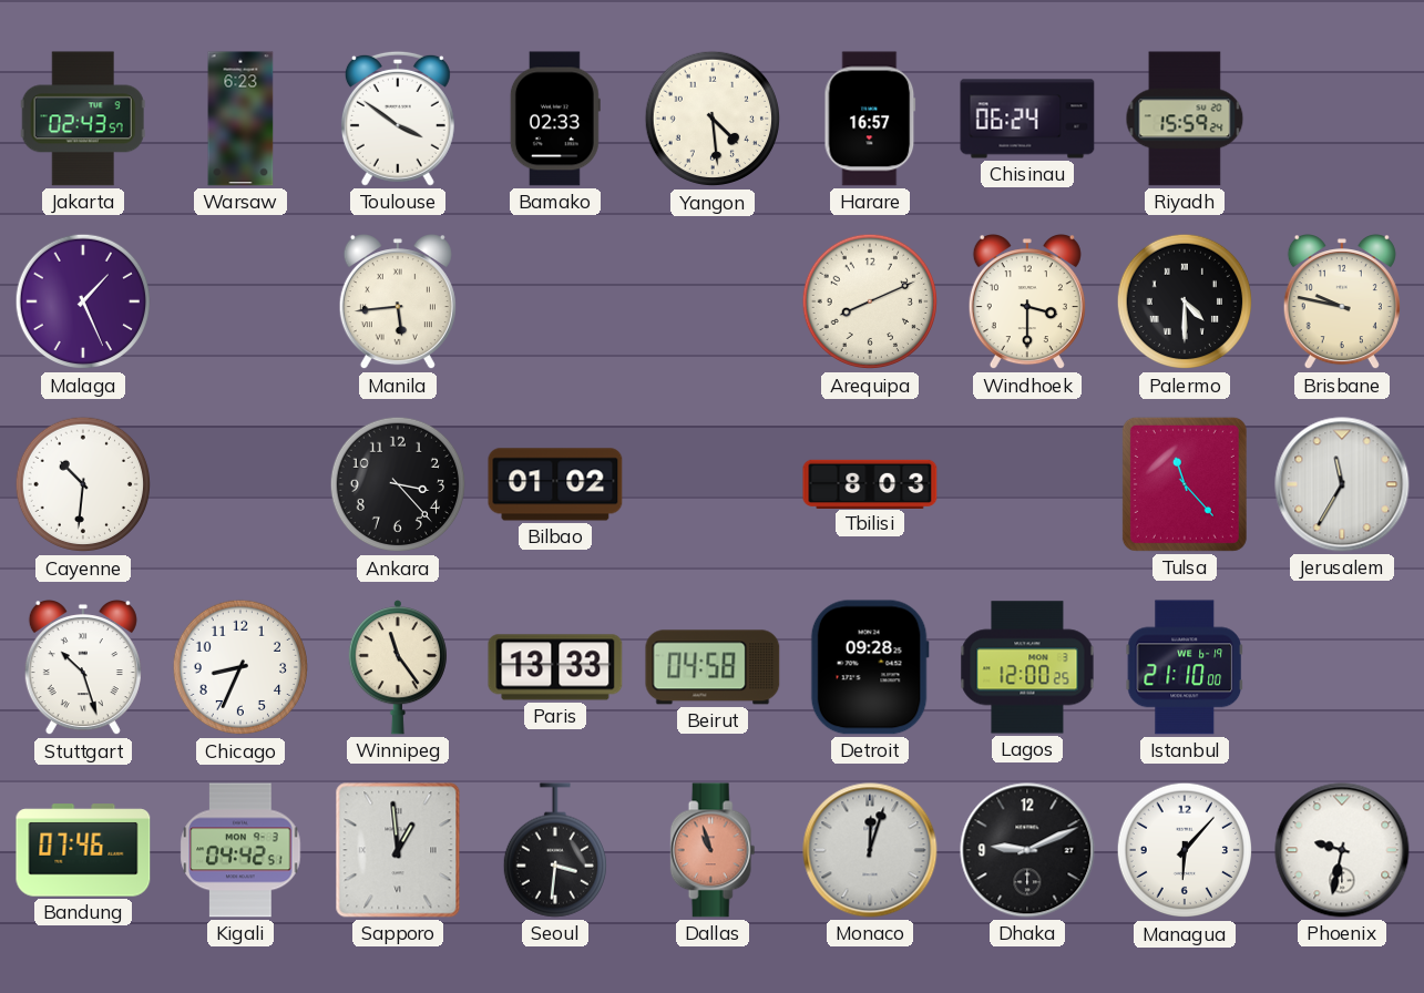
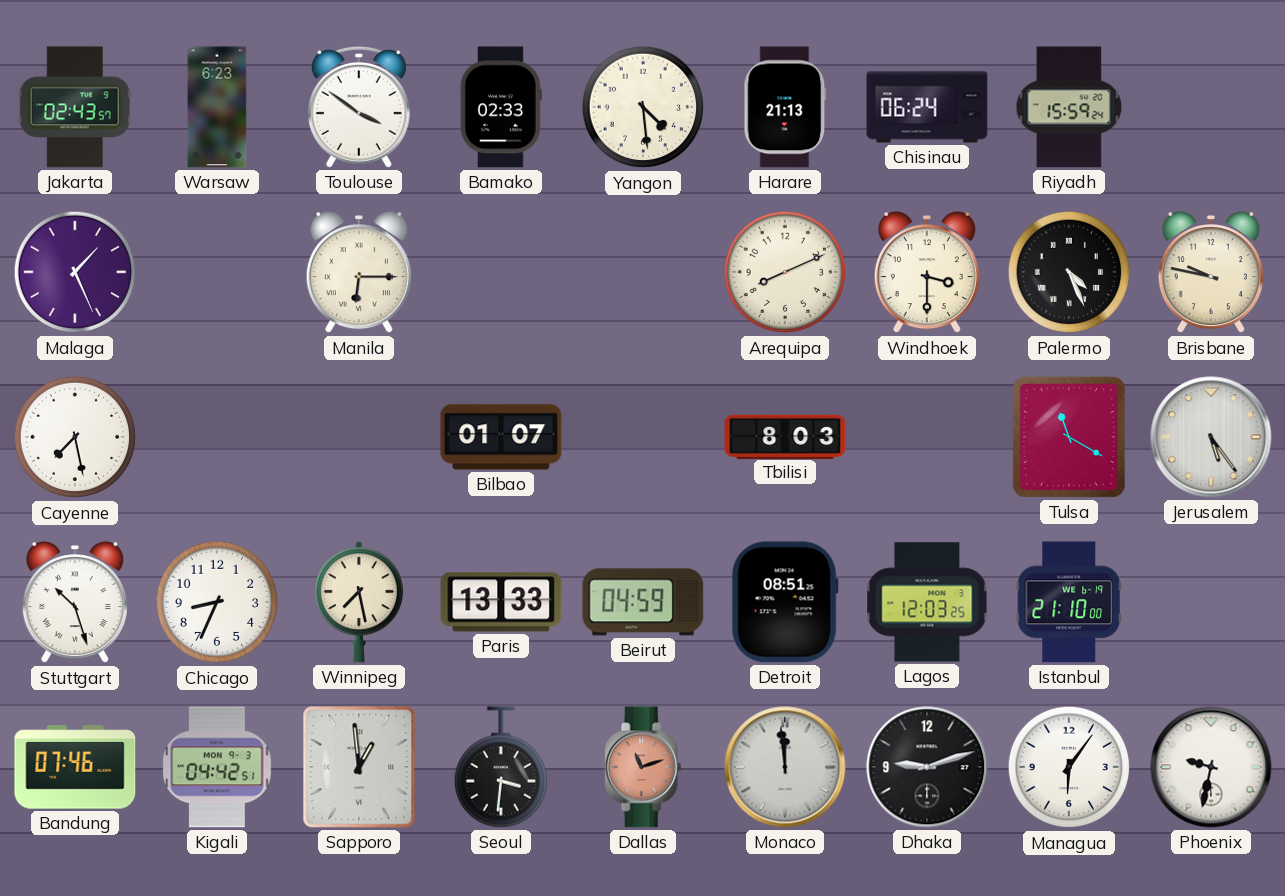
Harare: 16:57 -> 21:13 (785, 107)
Manila: 5:44 -> 6:15 (359, 273)
Palermo: 4:30 -> 4:26 (1069, 272)
Cayenne: 10:31 -> 7:28 (75, 437)
Ankara: 3:23 -> none (398, 484)
Bilbao: 01:02 -> 01:07 (501, 437)
Tulsa: 11:23 -> 11:20 (1069, 437)
Jerusalem: 11:35 -> 5:24 (1211, 437)
Winnipeg: 11:24 -> 7:28 (359, 602)
Beirut: 04:58 -> 04:59 (643, 602)
Detroit: 09:28 -> 08:51 (785, 602)
Lagos: 12:00 -> 12:03 (927, 602)
Dallas: 10:57 -> 11:12 (643, 767)
Monaco: 12:03 -> 11:59 (785, 767)
Dhaka: 9:11 -> 9:12 (927, 767)
Managua: 6:07 -> 6:06 (1069, 767)
